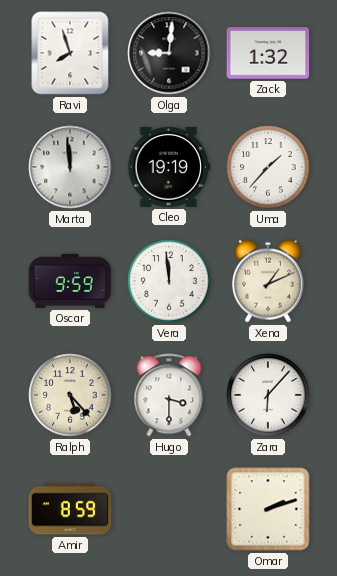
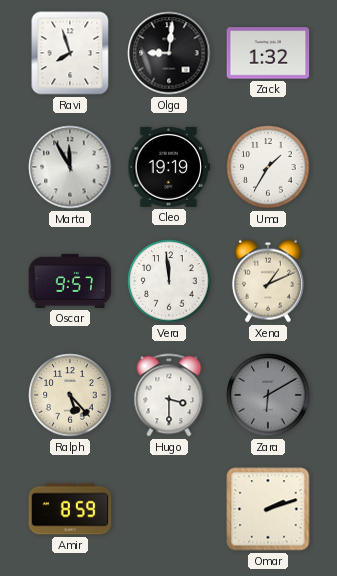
Marta: 11:59 -> 11:55 (70, 167)
Uma: 1:37 -> 1:35 (268, 167)
Oscar: 9:59 -> 9:57 (70, 281)
Zara: 6:07 -> 6:10 (268, 395)
Zara dial: white -> grey (268, 395)
